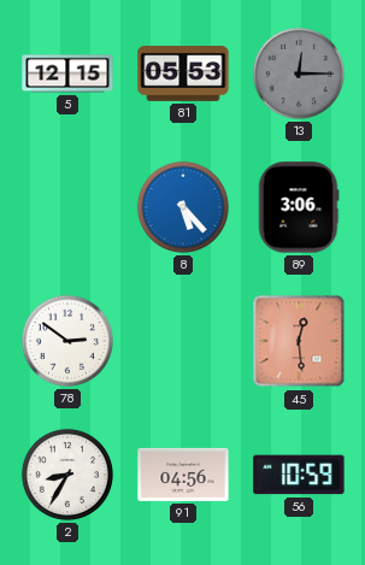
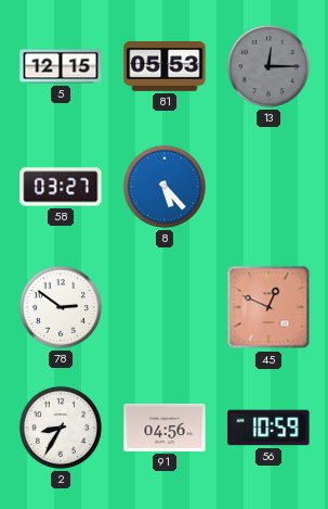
58: none -> 03:27 (61, 187)
89: 3:06 -> none (299, 207)
45: 12:29 -> 12:49 (268, 307)
